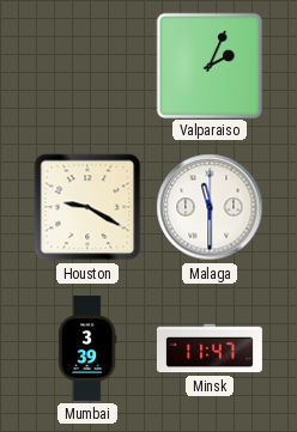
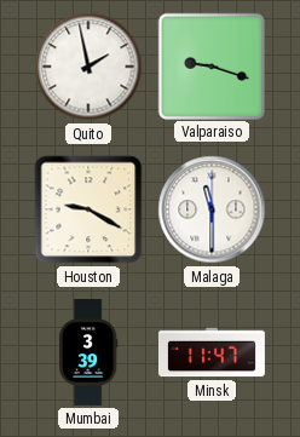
Quito: none -> 1:58 (88, 67)
Valparaiso: 2:04 -> 9:18 (210, 65)
